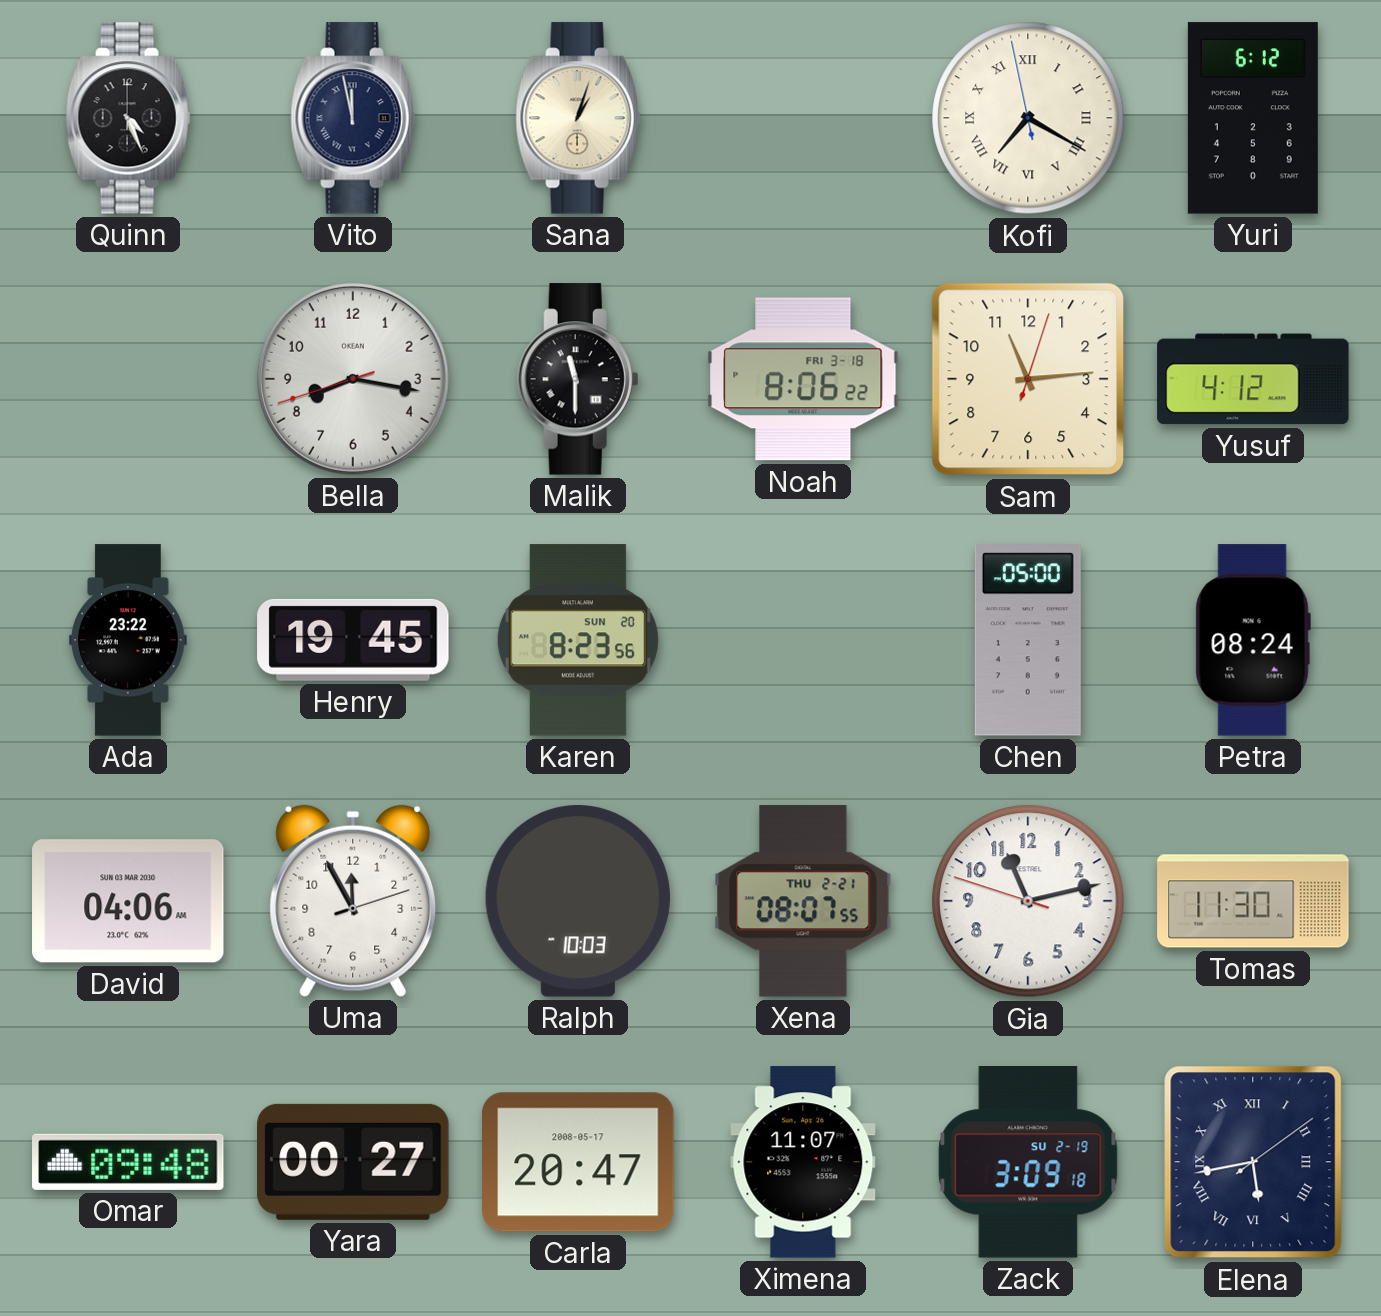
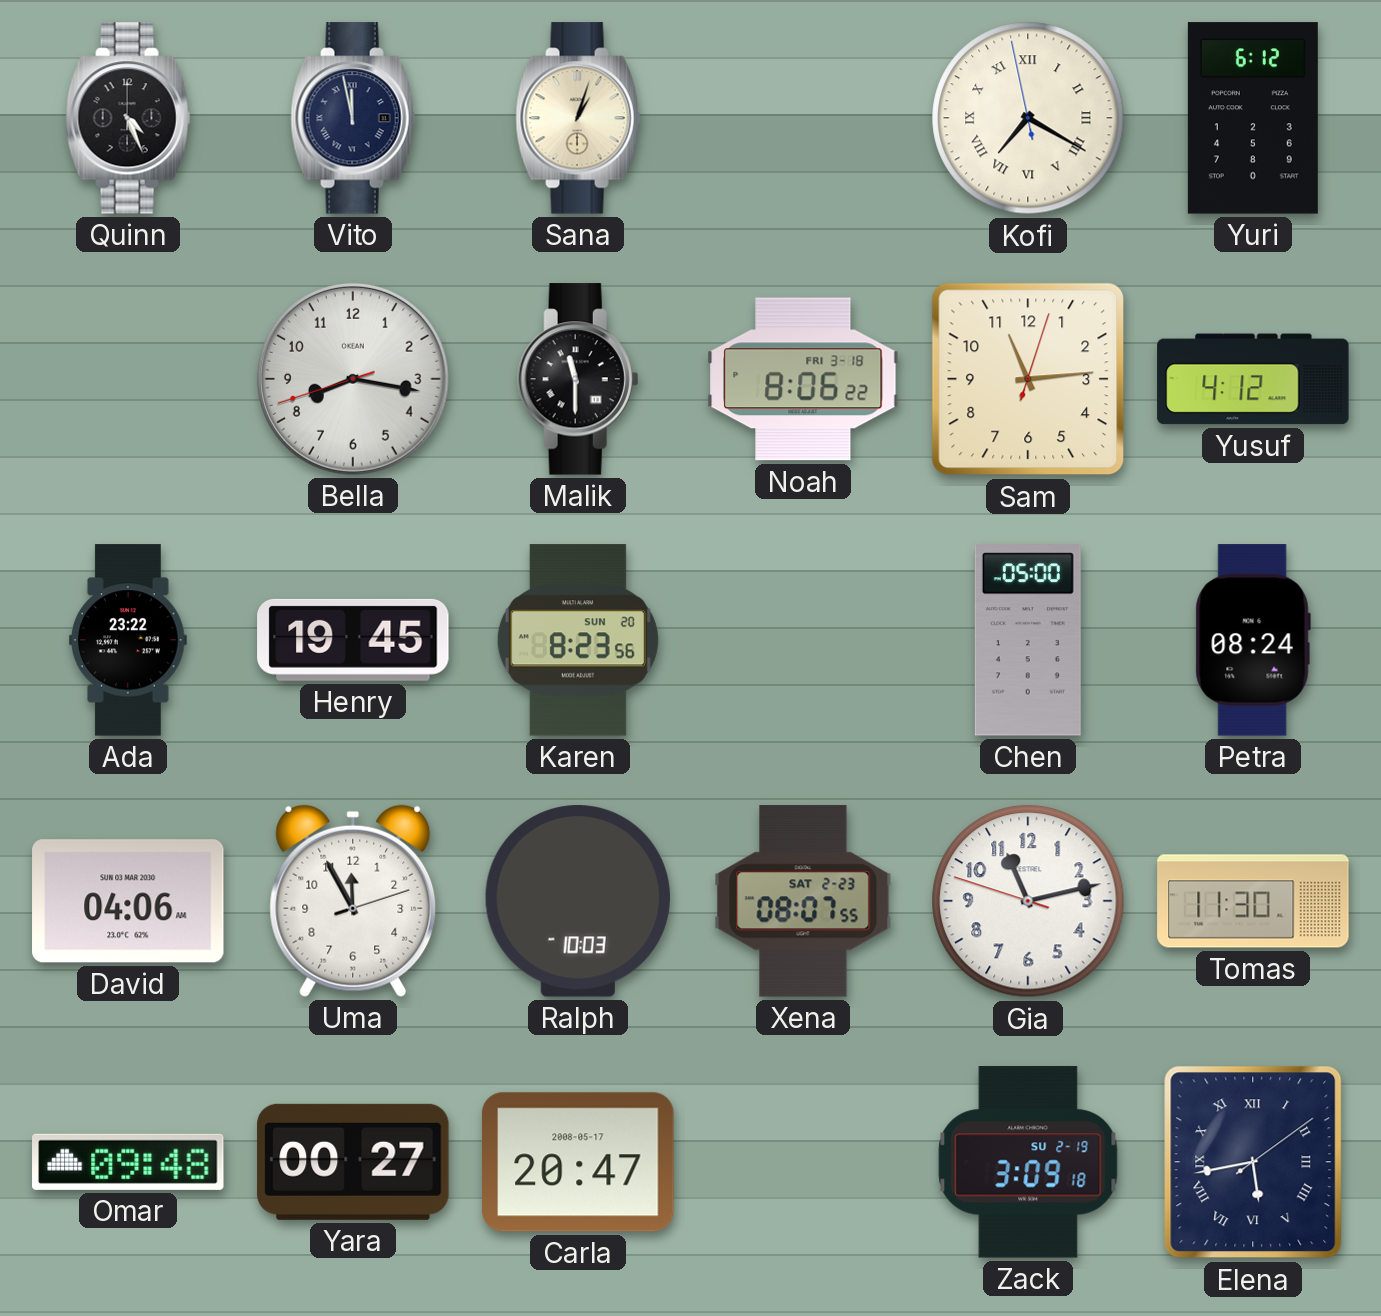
Xena date: THU 2-21 -> SAT 2-23 (803, 901)
Ximena: 11:07 -> none (803, 1162)
